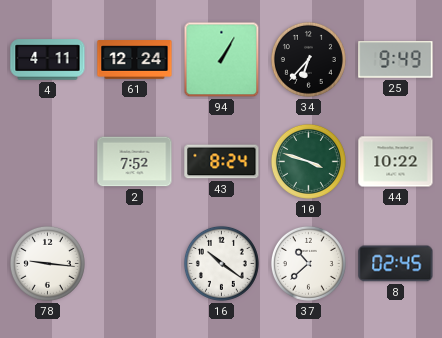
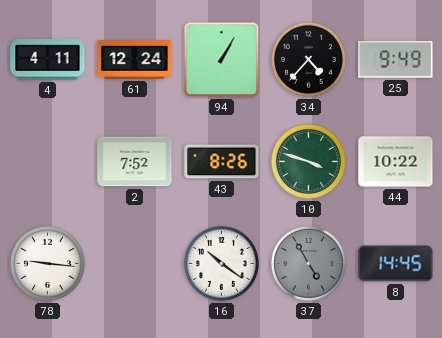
34: 6:37 -> 4:37 (308, 59)
43: 8:24 -> 8:26 (222, 162)
37: 10:38 -> 4:55 (308, 263)
37 dial: white -> grey (308, 263)
8: 02:45 -> 14:45 (396, 264)
